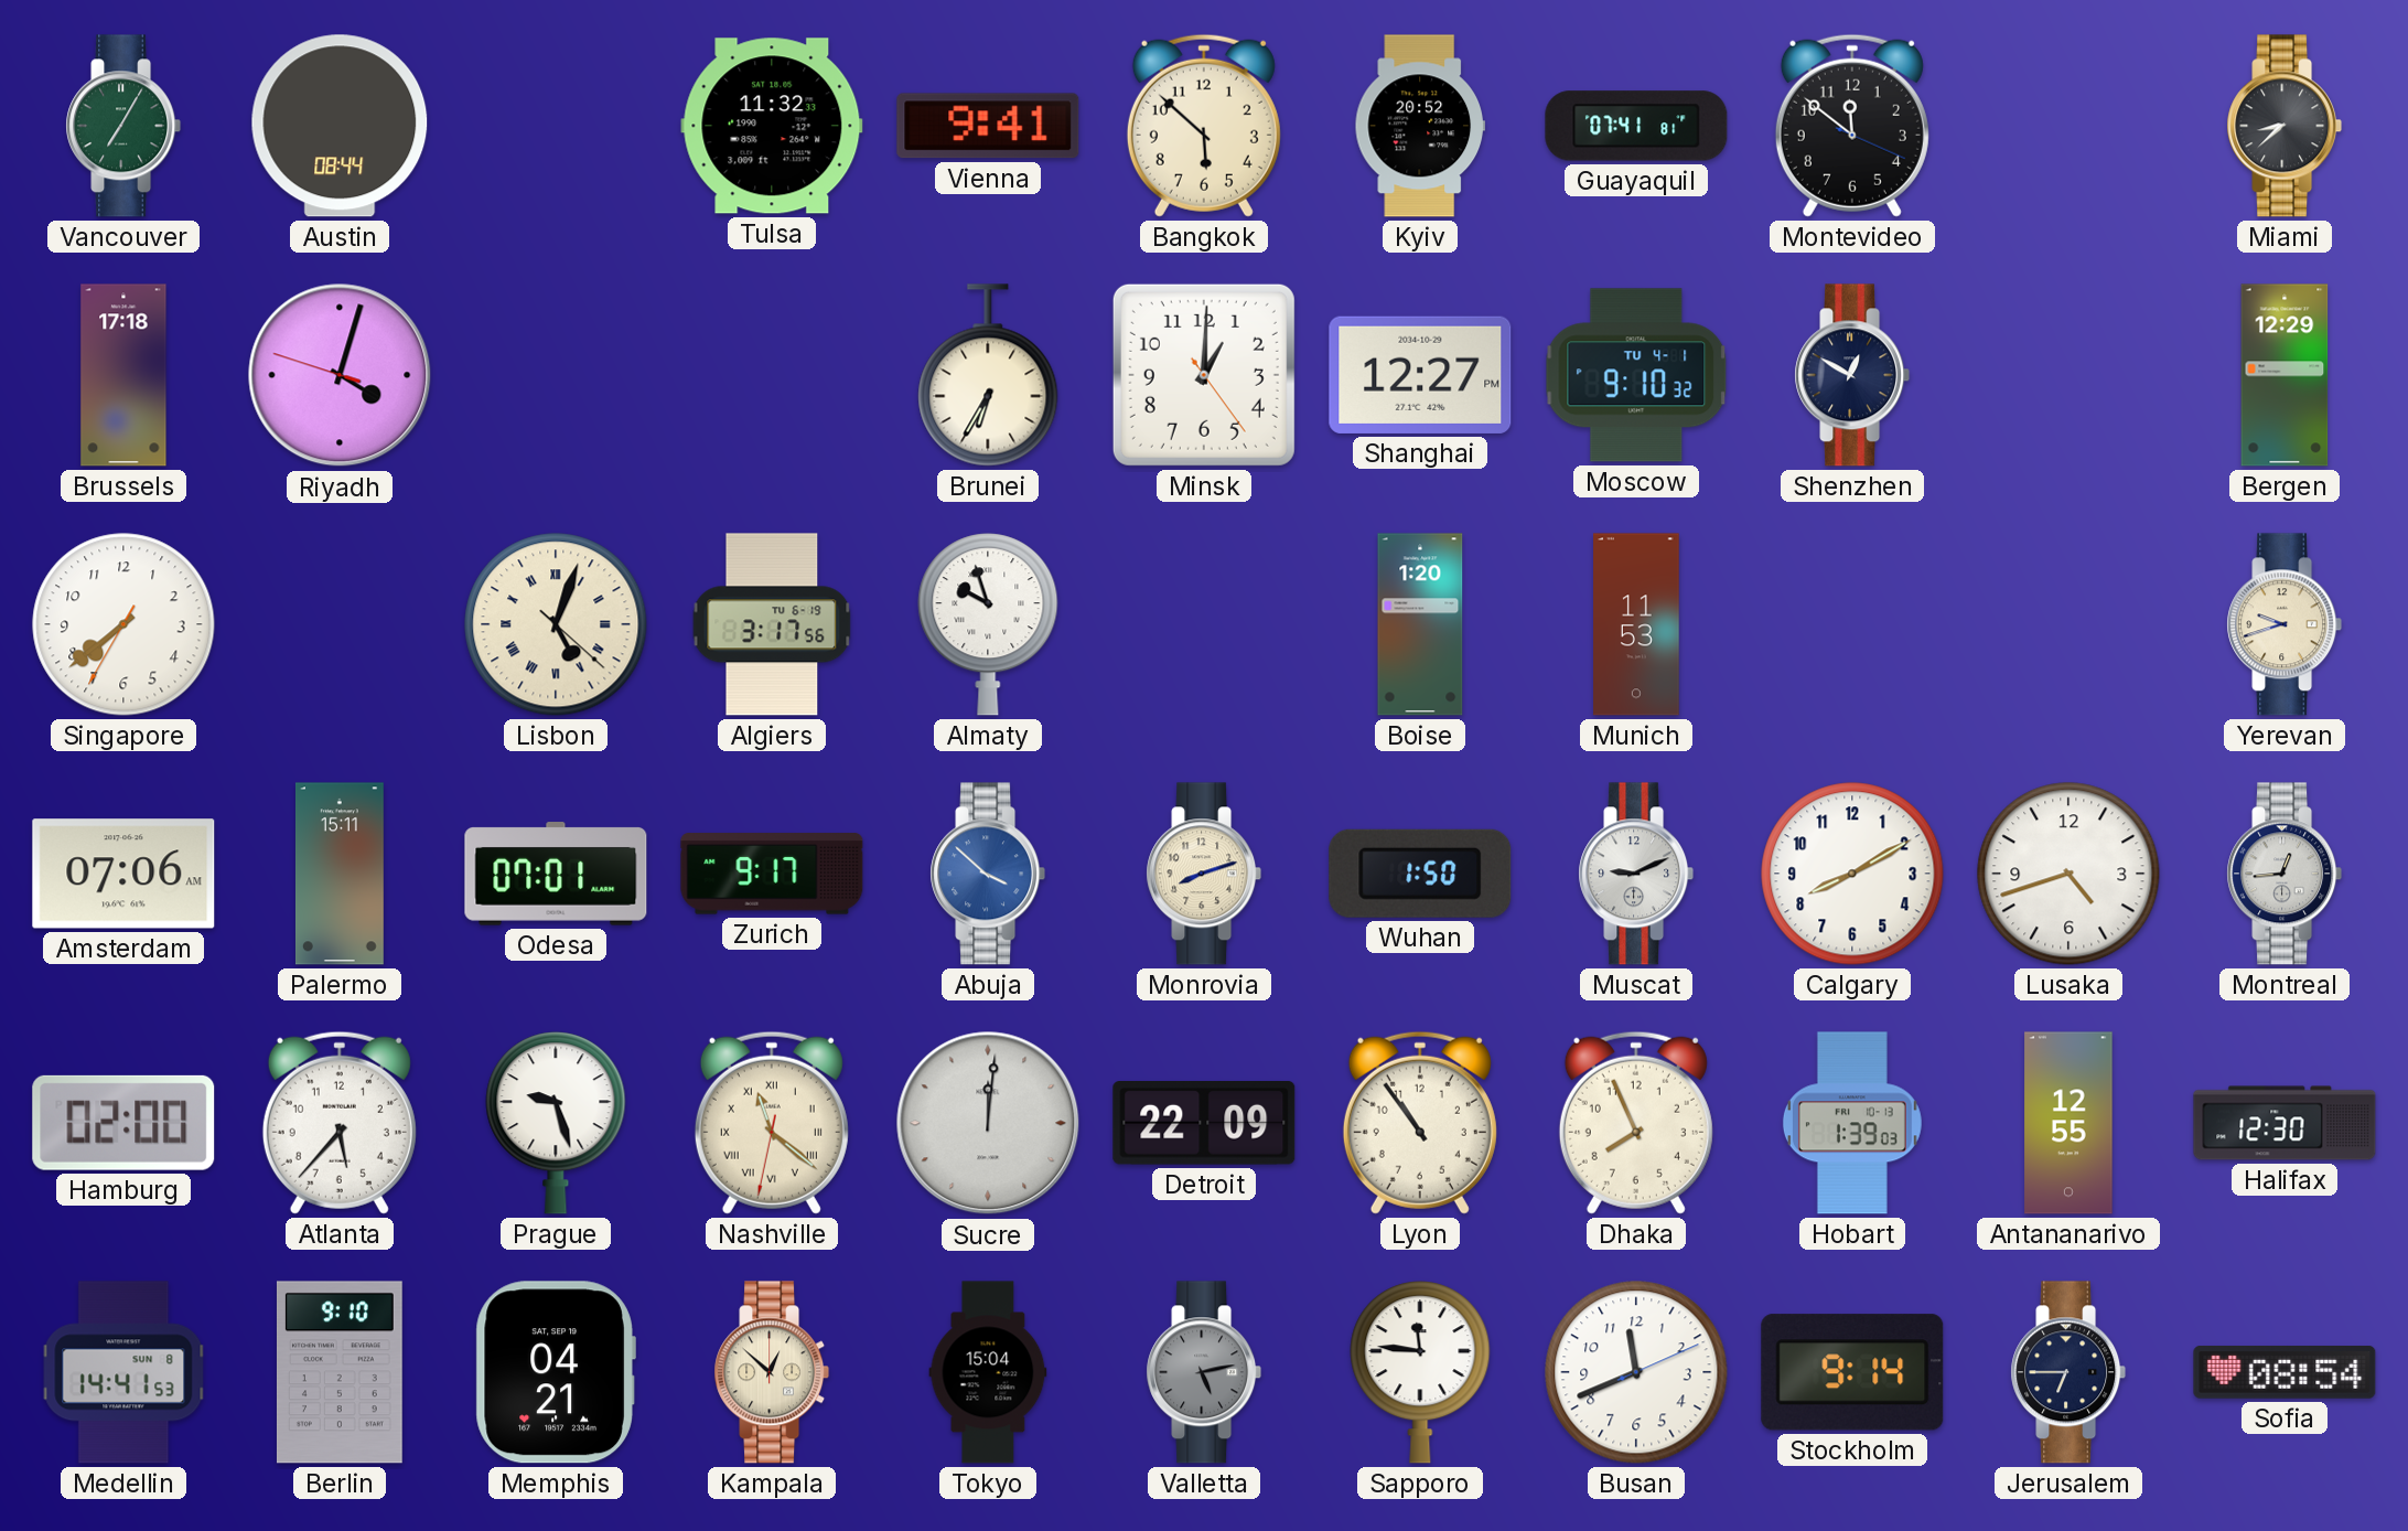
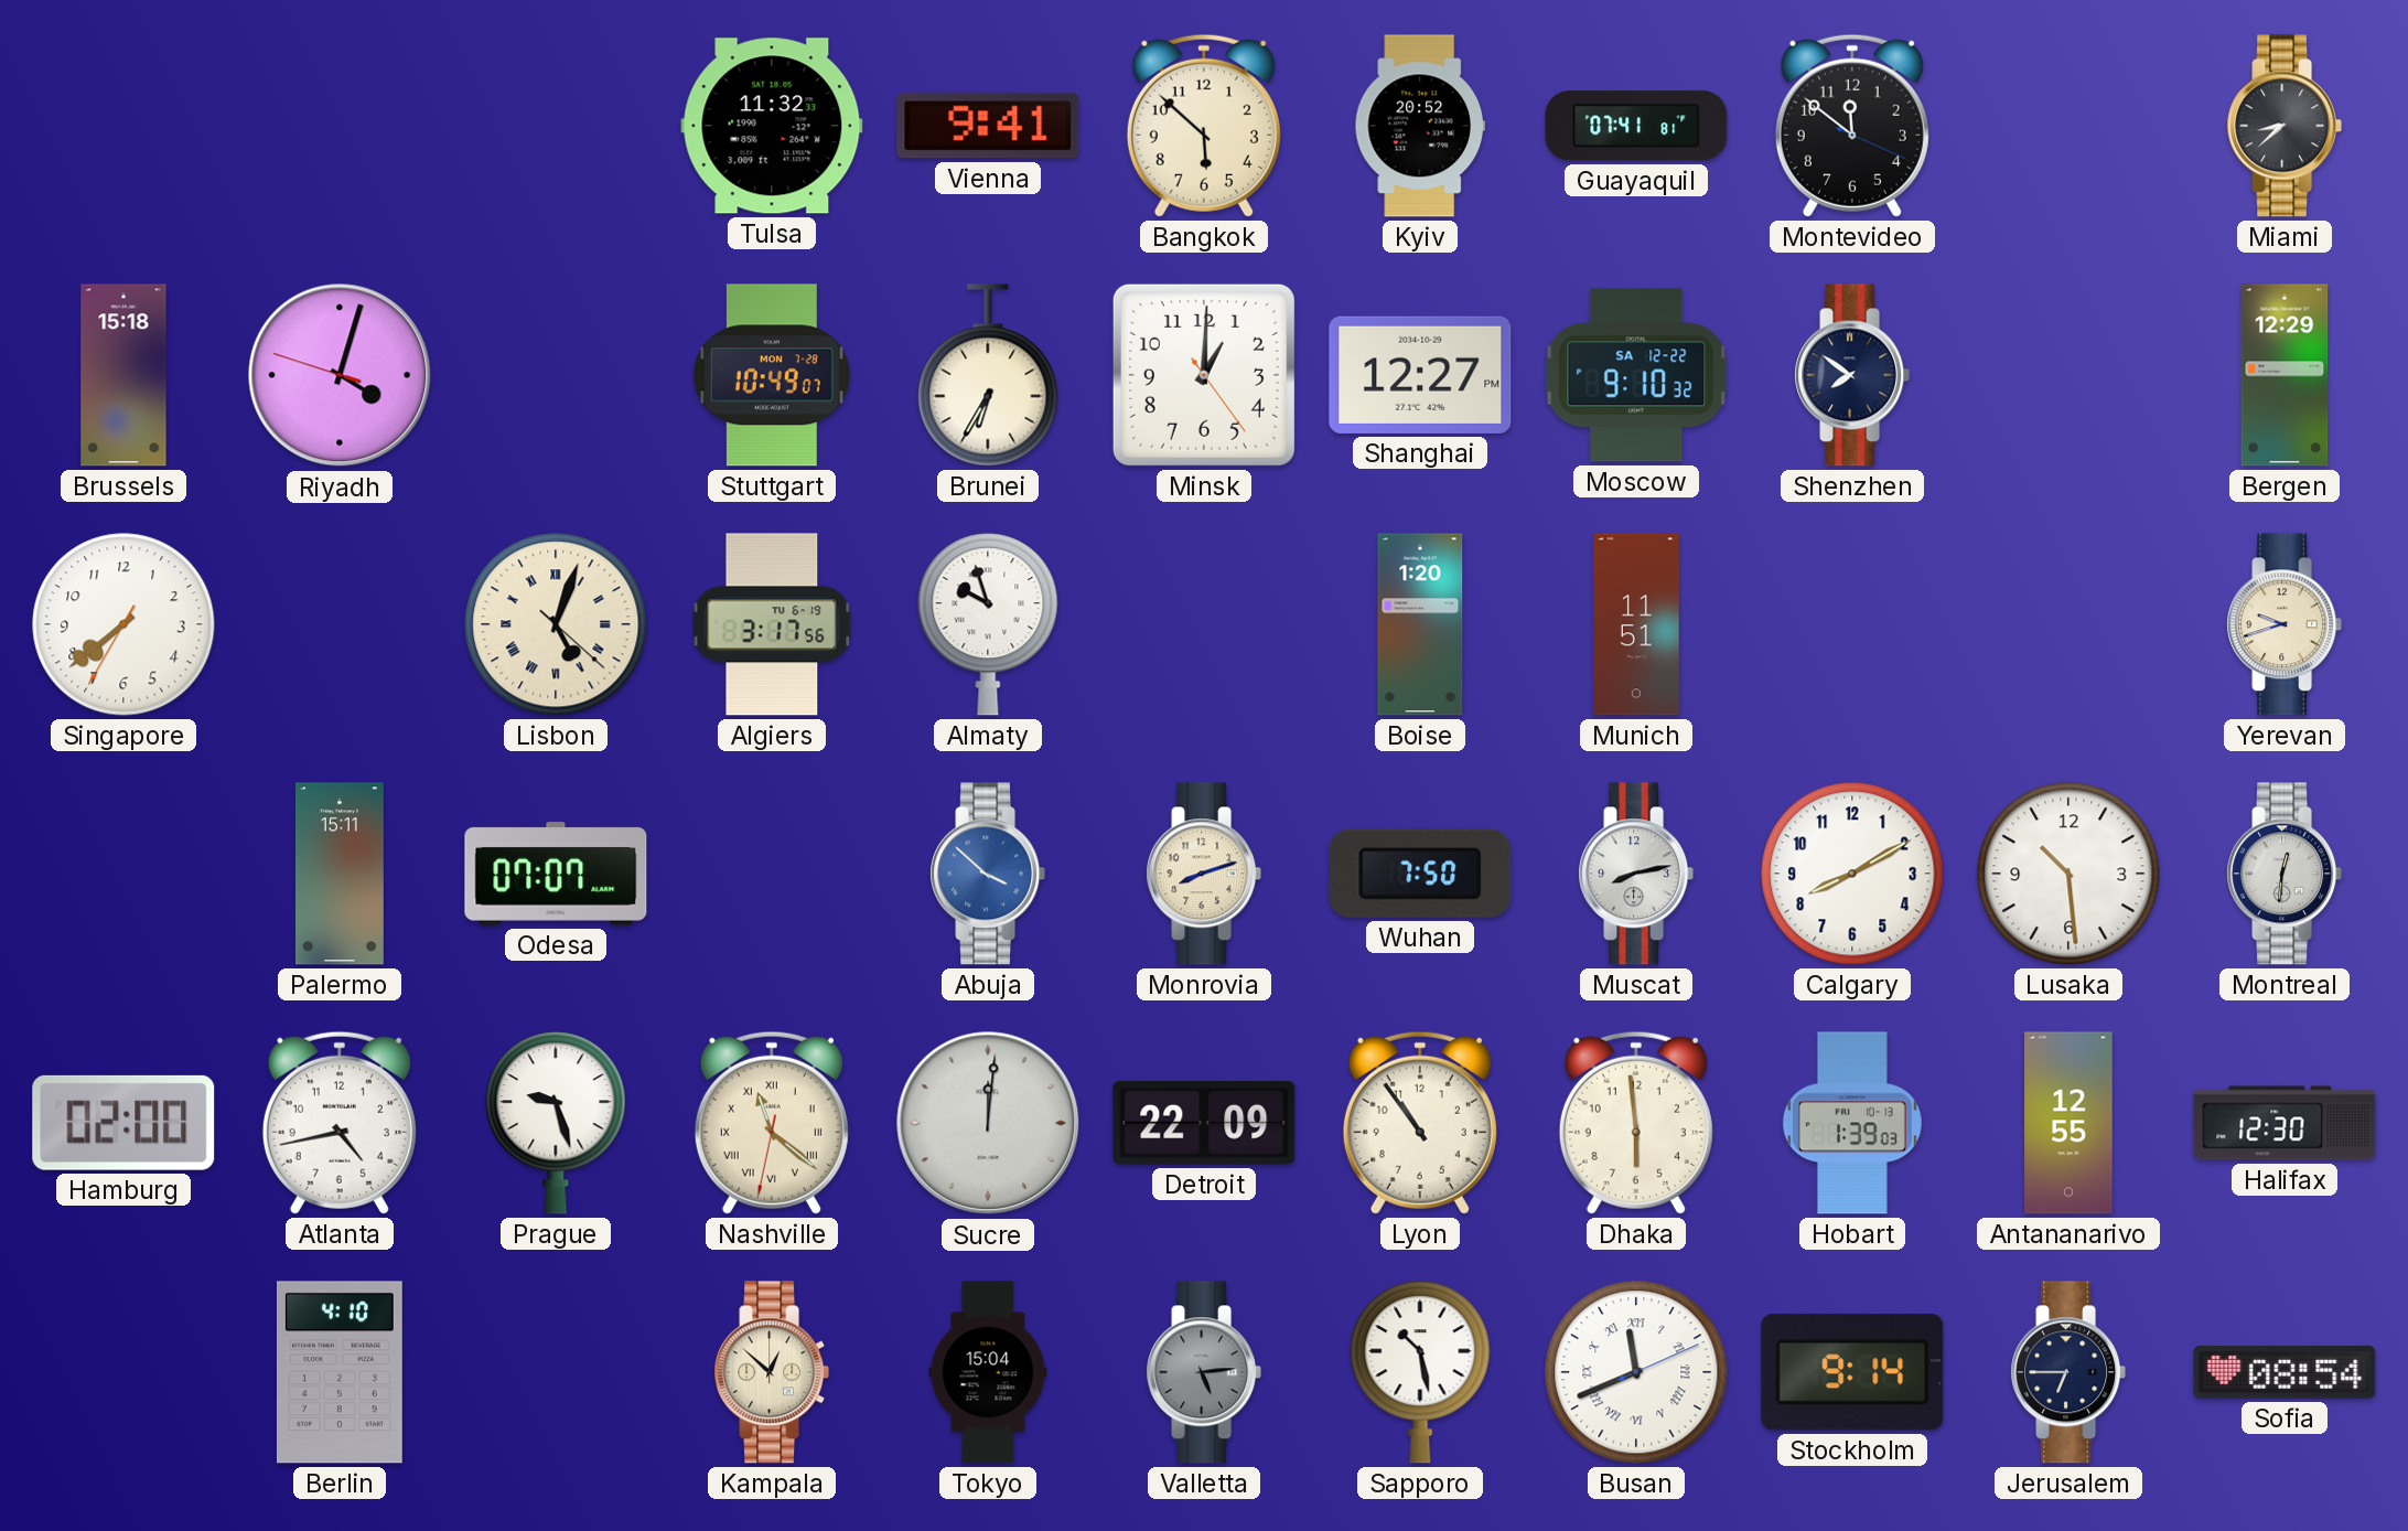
Vancouver: 7:05 -> none (123, 126)
Austin: 08:44 -> none (340, 126)
Brussels: 17:18 -> 15:18 (123, 375)
Stuttgart: none -> 10:49 (772, 375)
Moscow date: TU 4-1 -> SA 12-22 (1636, 375)
Shenzhen: 12:50 -> 7:51 (1852, 375)
Munich: 11:53 -> 11:51 (1636, 624)
Amsterdam: 07:06 -> none (123, 874)
Odesa: 07:01 -> 07:07 (556, 874)
Zurich: 9:17 -> none (772, 874)
Wuhan: 1:50 -> 7:50 (1420, 874)
Muscat: 9:11 -> 8:13 (1636, 874)
Lusaka: 4:42 -> 10:29 (2068, 874)
Montreal: 12:44 -> 12:31 (2285, 874)
Atlanta: 5:37 -> 4:43 (340, 1123)
Dhaka: 7:56 -> 5:59 (1636, 1123)
Medellin: 14:41 -> none (123, 1372)
Berlin: 9:10 -> 4:10 (340, 1372)
Memphis: 04:21 -> none (556, 1372)
Valletta: 5:13 -> 5:14 (1204, 1372)
Sapporo: 11:46 -> 10:28 (1420, 1372)
Busan numerals: Arabic -> Roman (1636, 1372)
